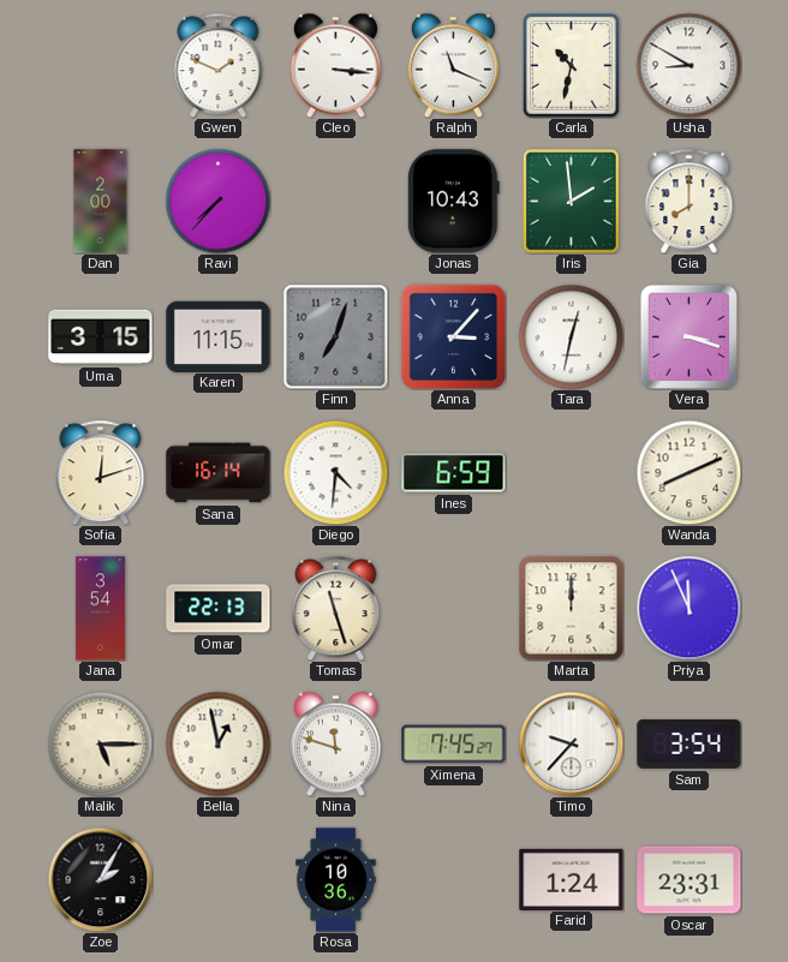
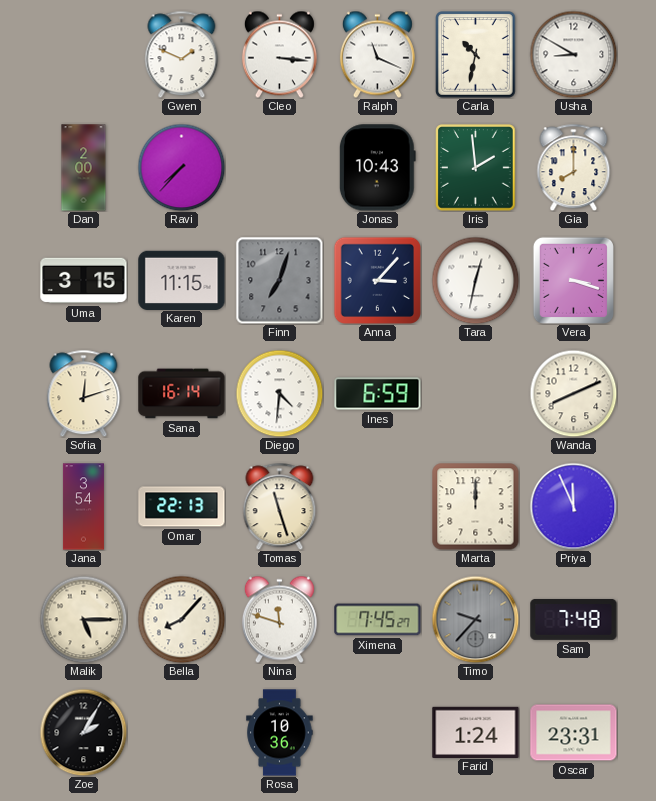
Bella: 12:58 -> 8:07 (181, 619)
Timo dial: white -> grey (475, 619)
Sam: 3:54 -> 7:48 (574, 620)
